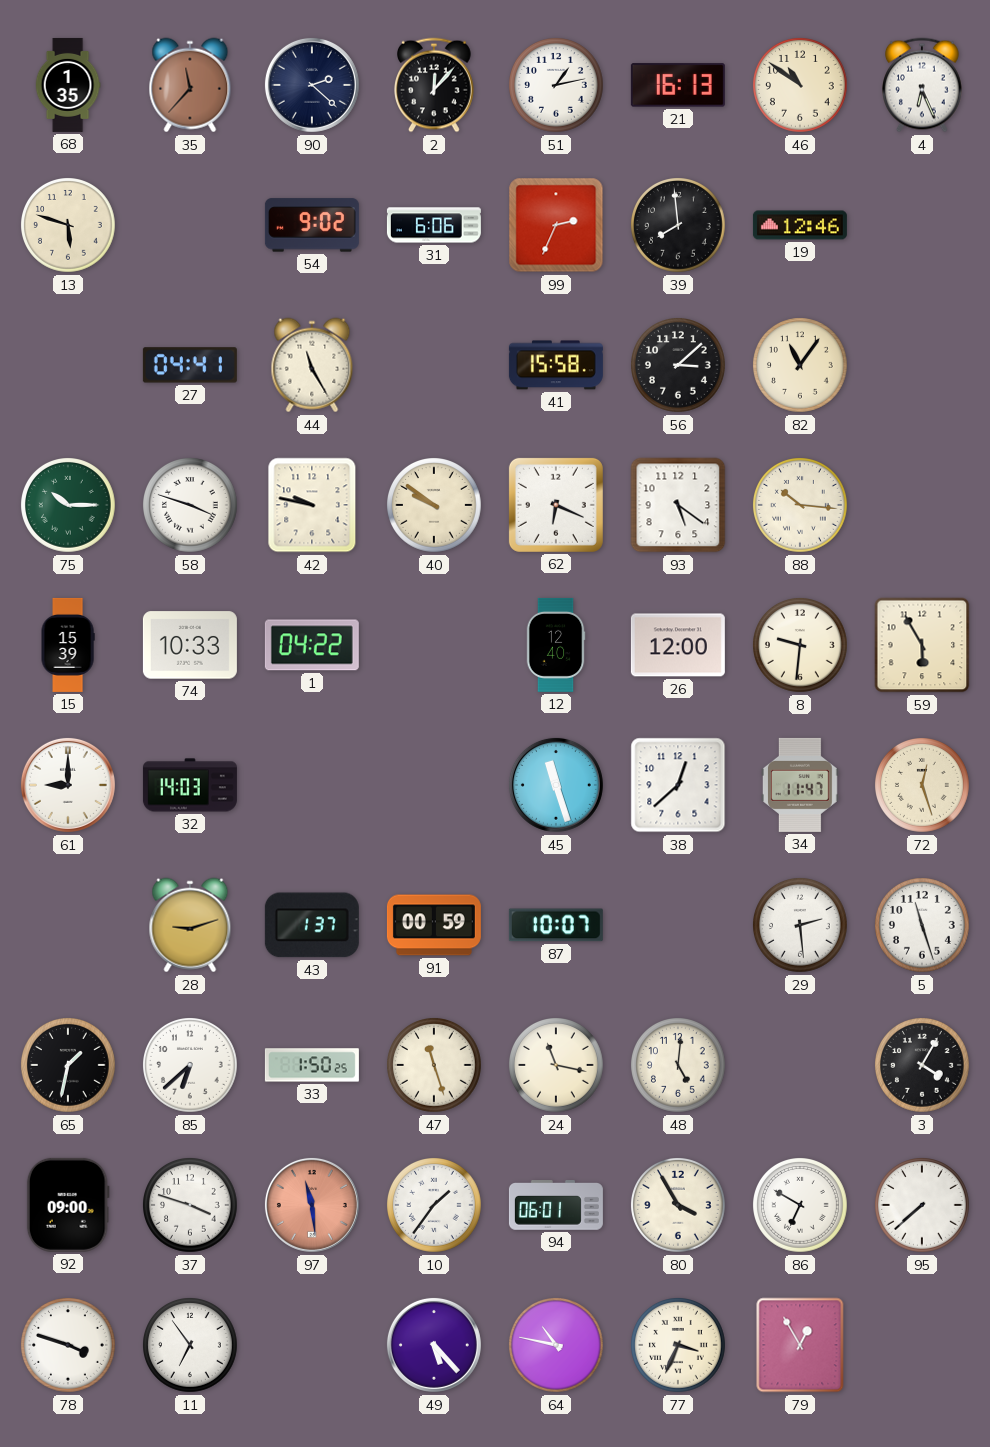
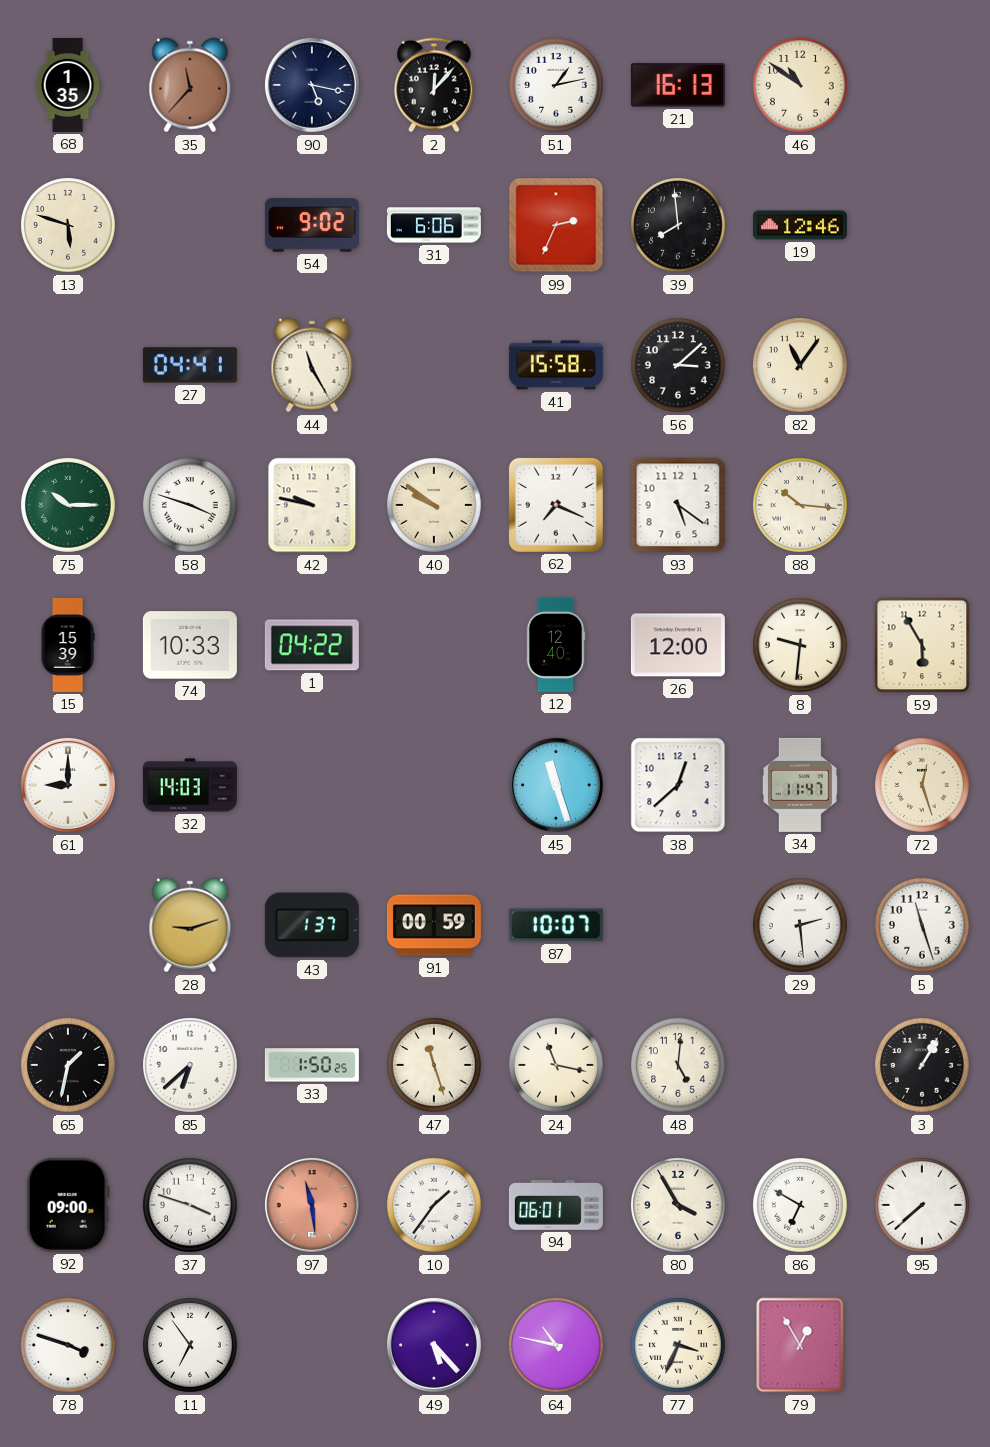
90: 2:22 -> 5:17 (312, 85)
4: 6:26 -> none (923, 85)
62: 6:19 -> 7:19 (556, 505)
3: 4:05 -> 1:05 (923, 1066)
